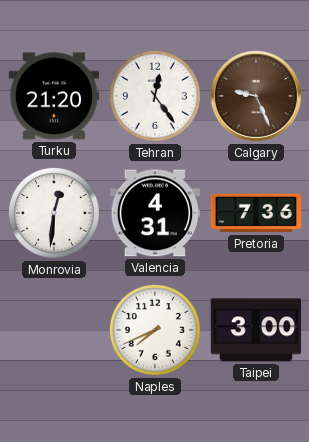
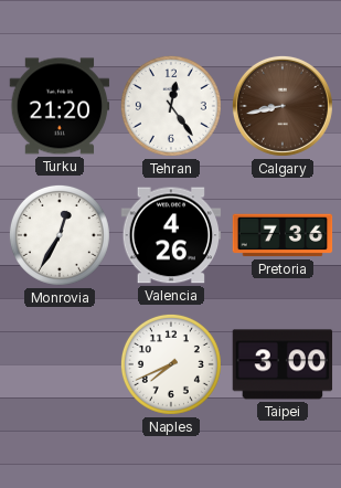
Calgary: 9:26 -> 8:43 (283, 106)
Monrovia: 12:31 -> 12:35 (60, 235)
Valencia: 4:31 -> 4:26 (171, 235)
